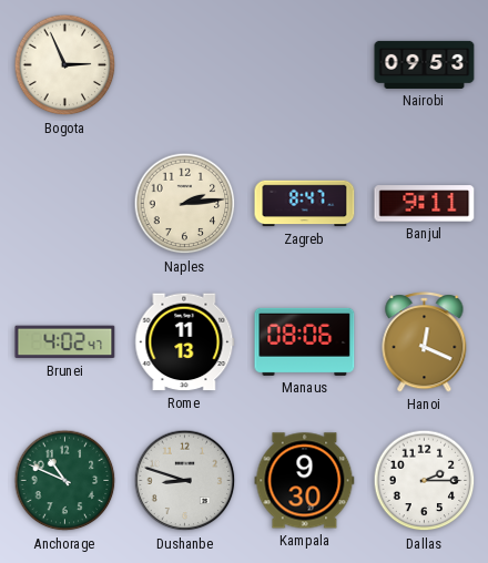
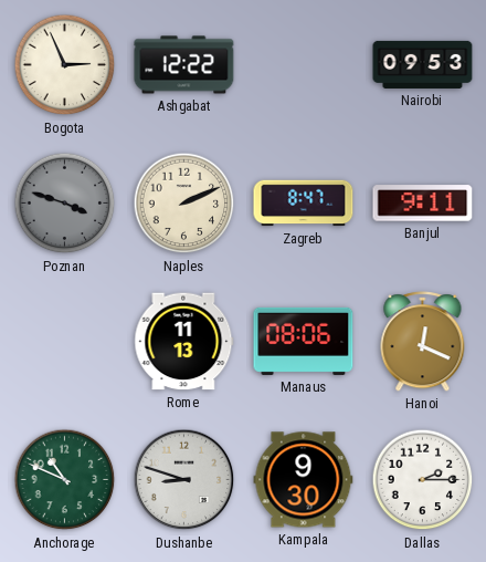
Ashgabat: none -> 12:22 (184, 65)
Poznan: none -> 3:48 (65, 204)
Naples: 2:14 -> 2:11 (184, 204)
Brunei: 4:02 -> none (65, 342)
